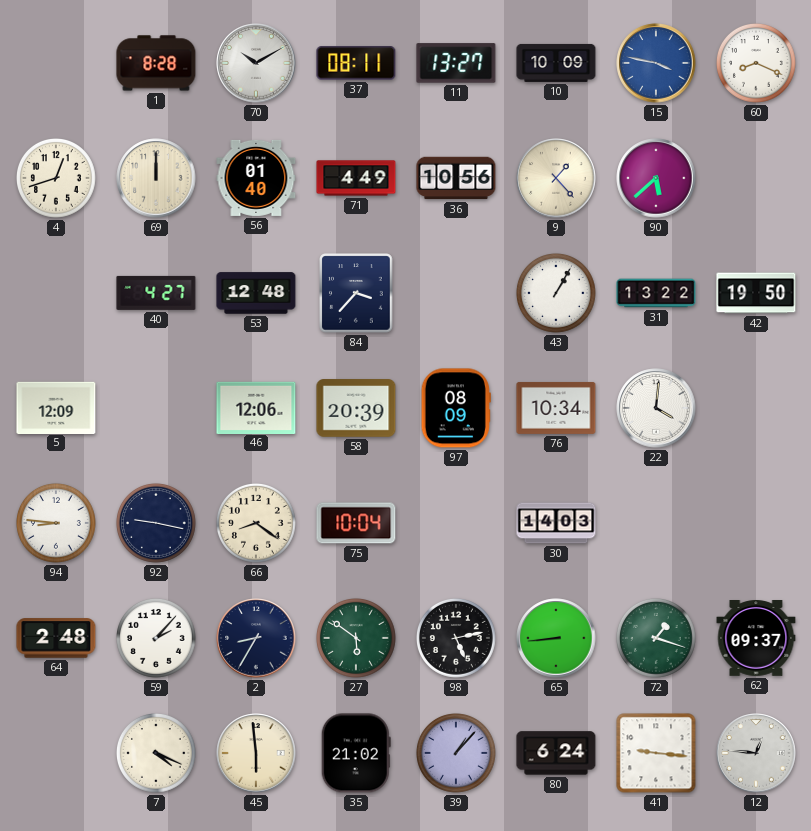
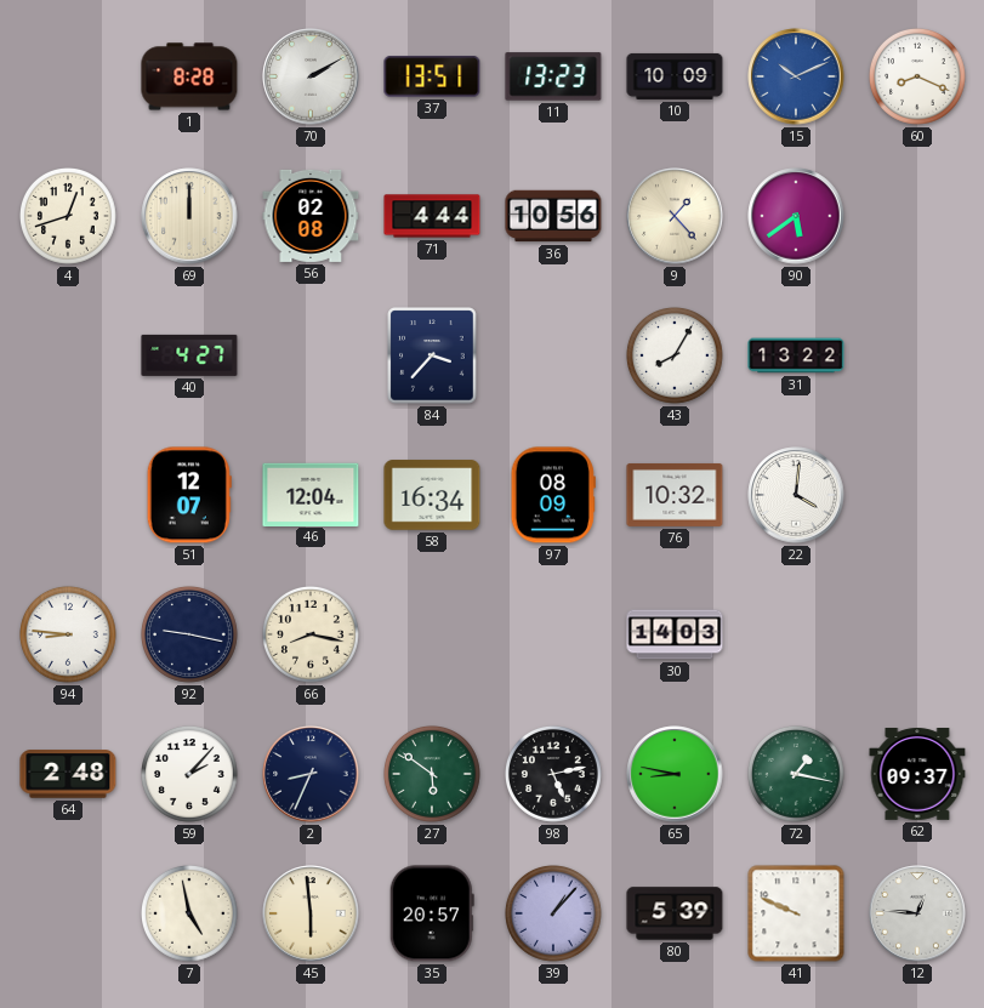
70: 10:10 -> 2:10 (311, 76)
37: 08:11 -> 13:51 (432, 76)
11: 13:27 -> 13:23 (553, 76)
15: 3:47 -> 10:11 (796, 76)
56: 01:40 -> 02:08 (311, 216)
71: 4:49 -> 4:44 (432, 216)
90: 5:38 -> 5:39 (796, 216)
53: 12:48 -> none (256, 293)
43: 1:05 -> 8:05 (676, 357)
42: 19:50 -> none (756, 293)
5: 12:09 -> none (56, 407)
51: none -> 12:07 (189, 495)
46: 12:06 -> 12:04 (311, 494)
58: 20:39 -> 16:34 (432, 495)
76: 10:34 -> 10:32 (675, 495)
66: 8:21 -> 8:17 (312, 636)
75: 10:04 -> none (356, 523)
2: 8:35 -> 8:34 (311, 774)
65: 8:44 -> 8:47 (675, 774)
72: 1:18 -> 1:17 (797, 775)
7: 4:19 -> 4:58 (190, 915)
35: 21:02 -> 20:57 (432, 913)
80: 6:24 -> 5:39 (675, 913)
41: 9:16 -> 9:49 (796, 913)
